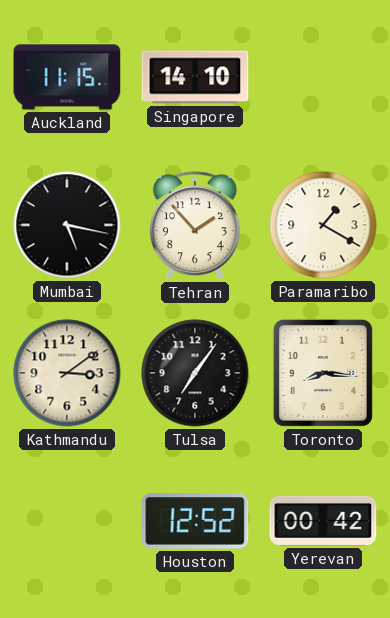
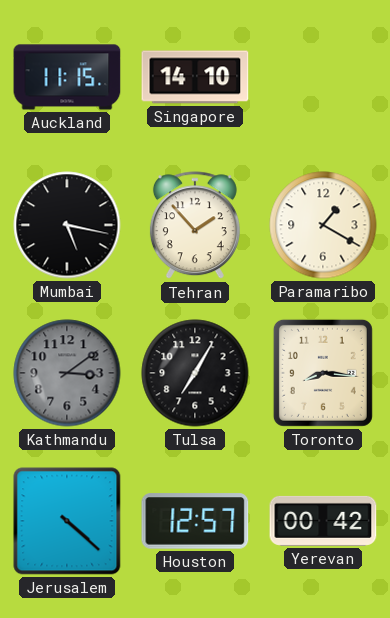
Kathmandu dial: cream -> grey (67, 373)
Tulsa: 7:06 -> 7:05 (195, 373)
Jerusalem: none -> 4:22 (67, 521)
Houston: 12:52 -> 12:57 (195, 521)
